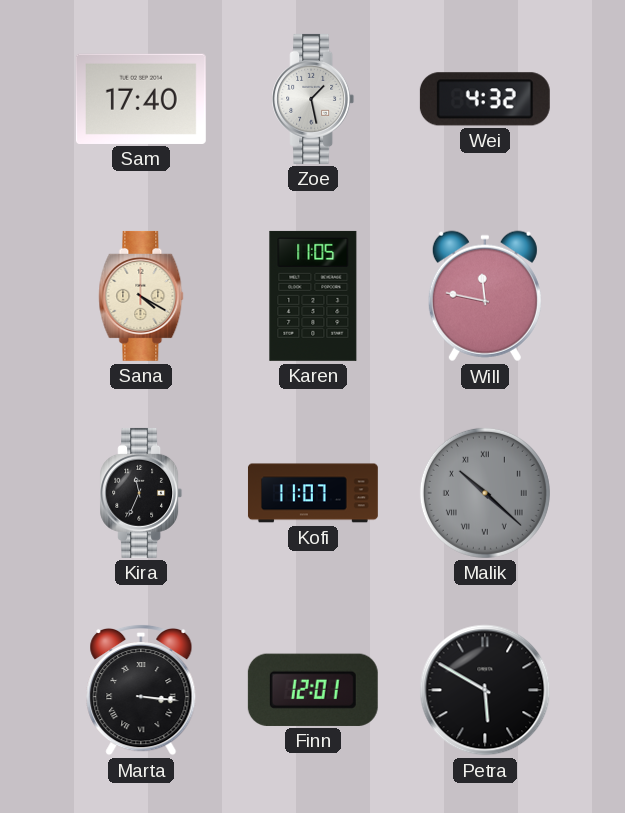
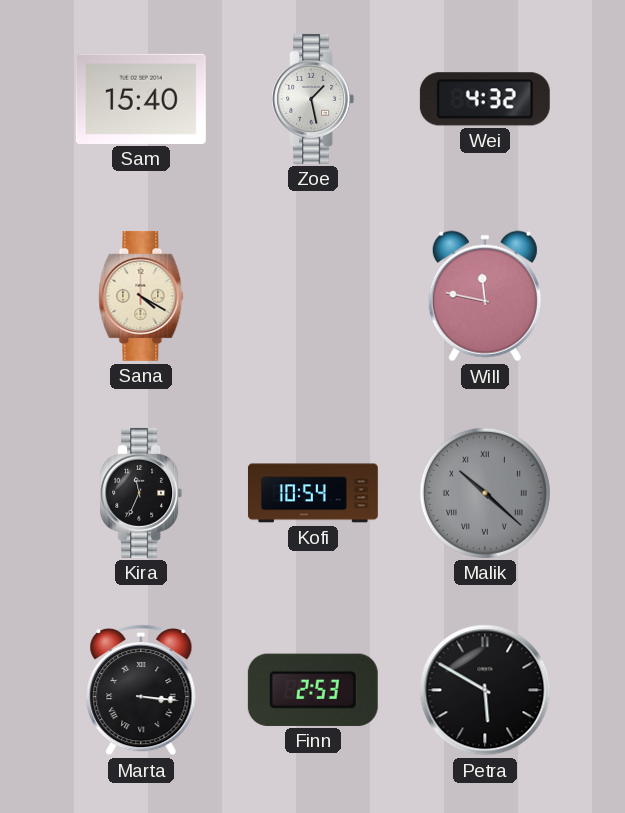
Sam: 17:40 -> 15:40 (141, 99)
Karen: 11:05 -> none (313, 296)
Kofi: 11:07 -> 10:54 (313, 493)
Finn: 12:01 -> 2:53 (313, 690)
